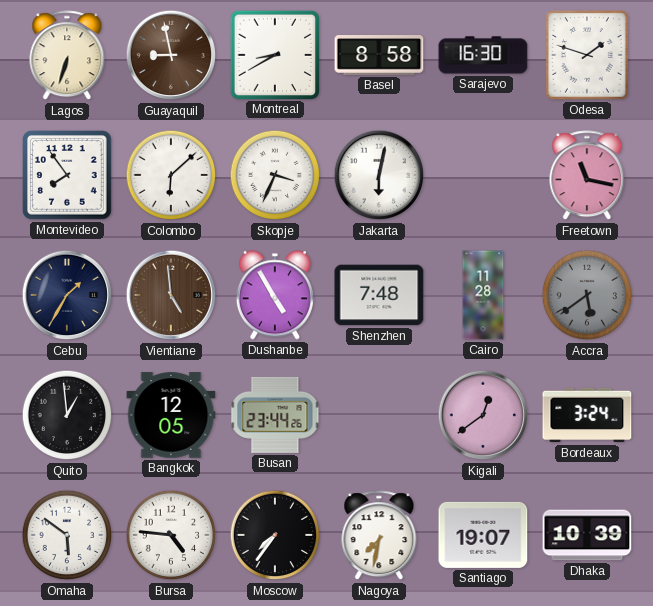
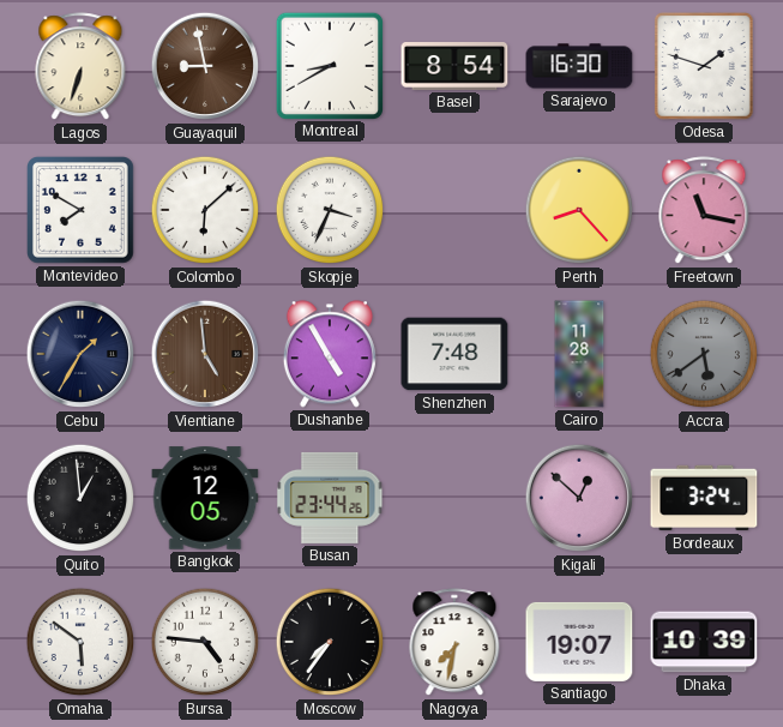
Basel: 8:58 -> 8:54 (454, 67)
Montevideo: 7:54 -> 7:50 (82, 211)
Jakarta: 6:02 -> none (379, 175)
Perth: none -> 8:23 (579, 210)
Kigali: 12:39 -> 12:52 (579, 498)
